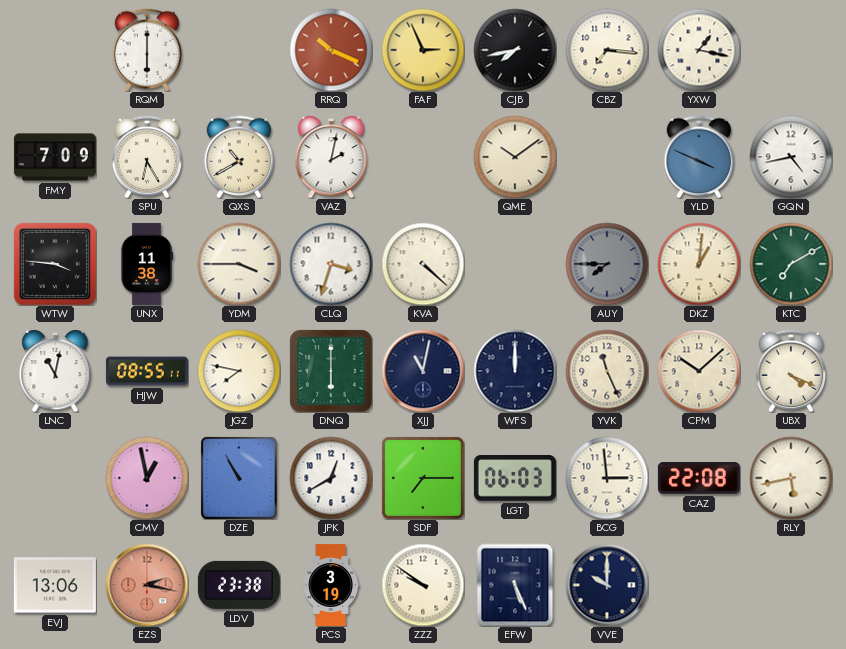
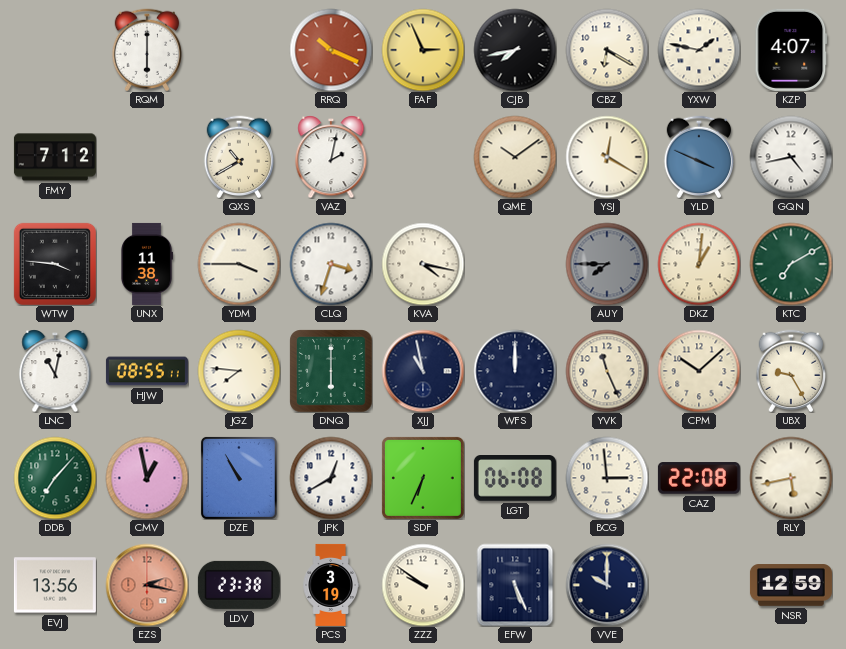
CBZ: 7:16 -> 6:20 (607, 50)
YXW: 1:17 -> 1:47 (699, 50)
KZP: none -> 4:07 (791, 50)
FMY: 7:09 -> 7:12 (55, 157)
SPU: 6:25 -> none (147, 157)
YSJ: none -> 12:20 (607, 157)
KVA: 4:22 -> 4:17 (423, 264)
JGZ: 7:47 -> 7:46 (239, 371)
XJJ: 11:02 -> 10:58 (423, 371)
UBX: 4:19 -> 9:25 (791, 371)
DDB: none -> 7:07 (55, 478)
SDF: 7:15 -> 6:34 (423, 478)
LGT: 06:03 -> 06:08 (515, 479)
EVJ: 13:06 -> 13:56 (55, 585)
NSR: none -> 12:59 (791, 585)
